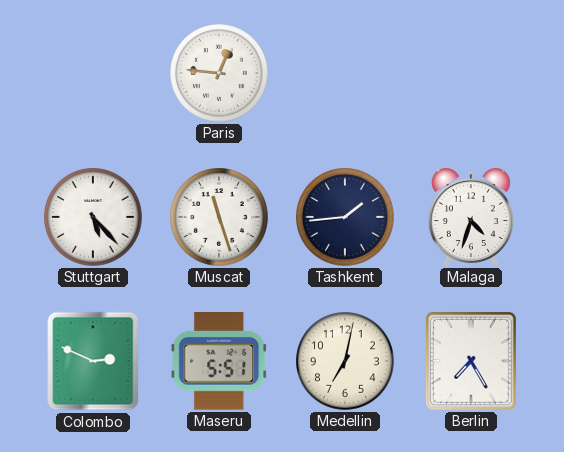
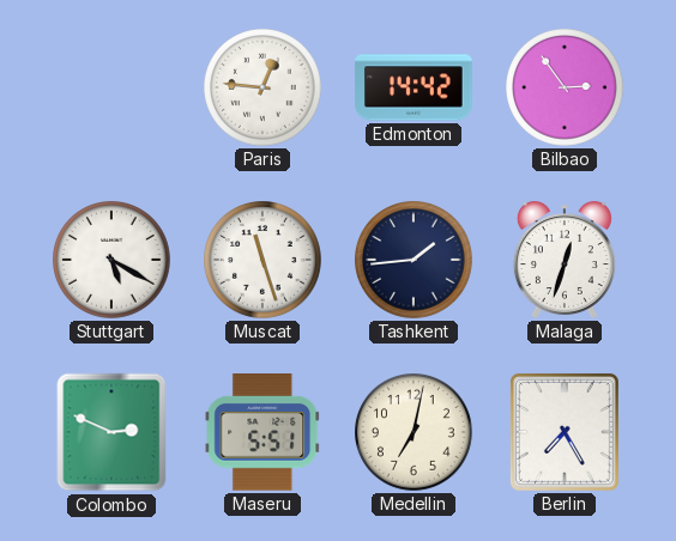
Edmonton: none -> 14:42 (414, 87)
Bilbao: none -> 2:54 (566, 89)
Stuttgart: 5:23 -> 5:20 (113, 261)
Malaga: 4:33 -> 12:33 (565, 260)
